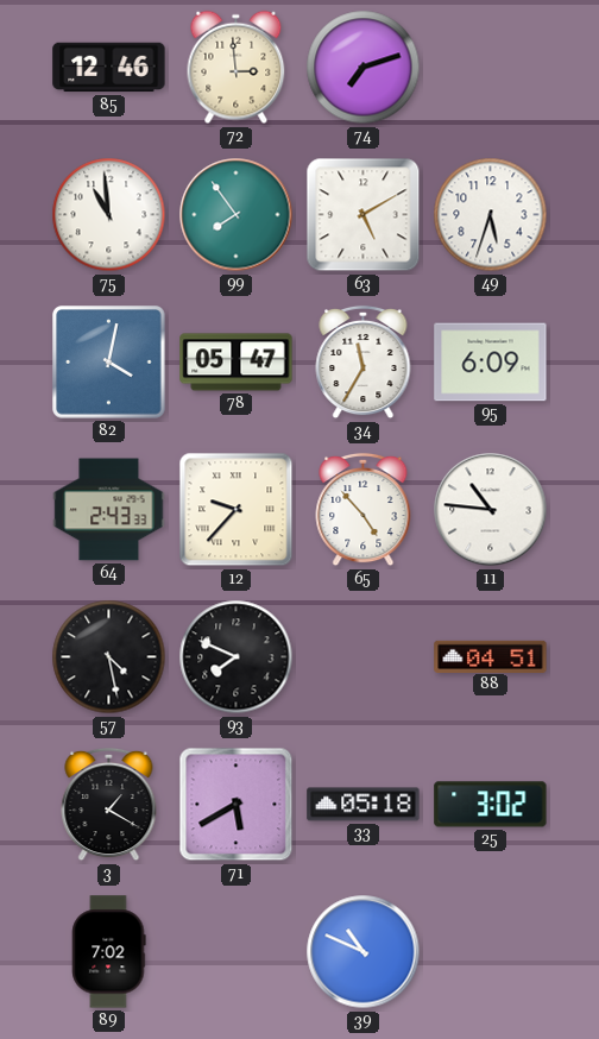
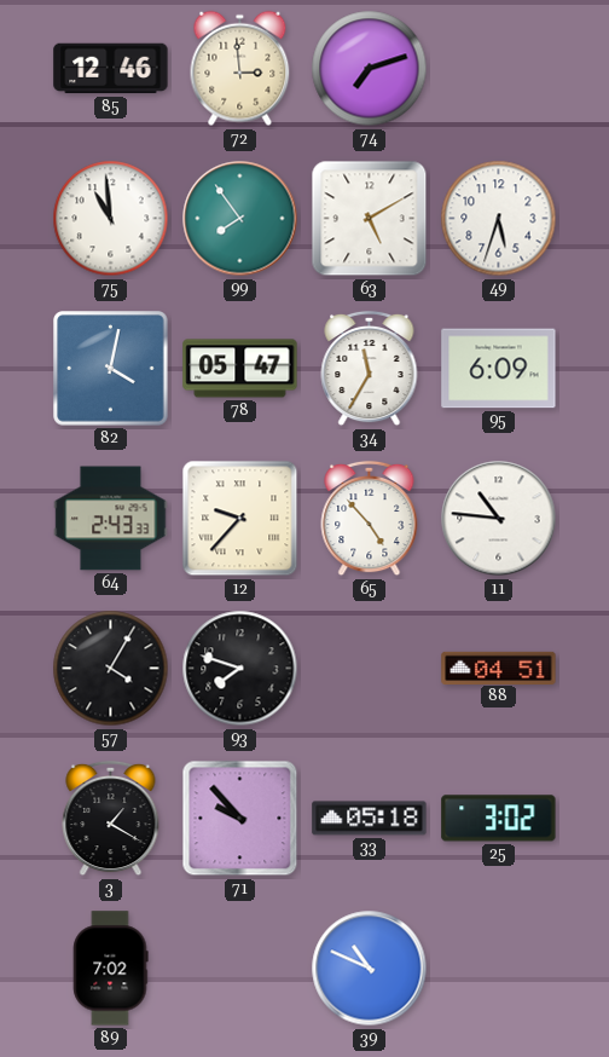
57: 4:28 -> 4:05 (111, 669)
93: 7:49 -> 7:48 (240, 669)
71: 5:40 -> 9:53 (240, 819)
